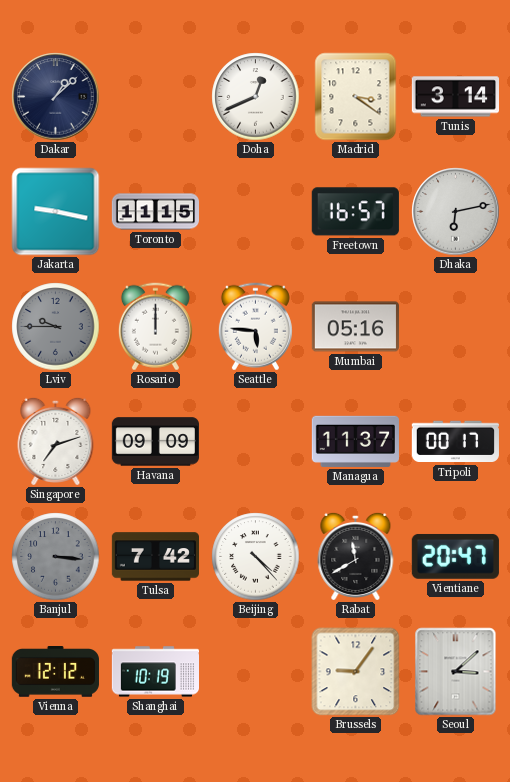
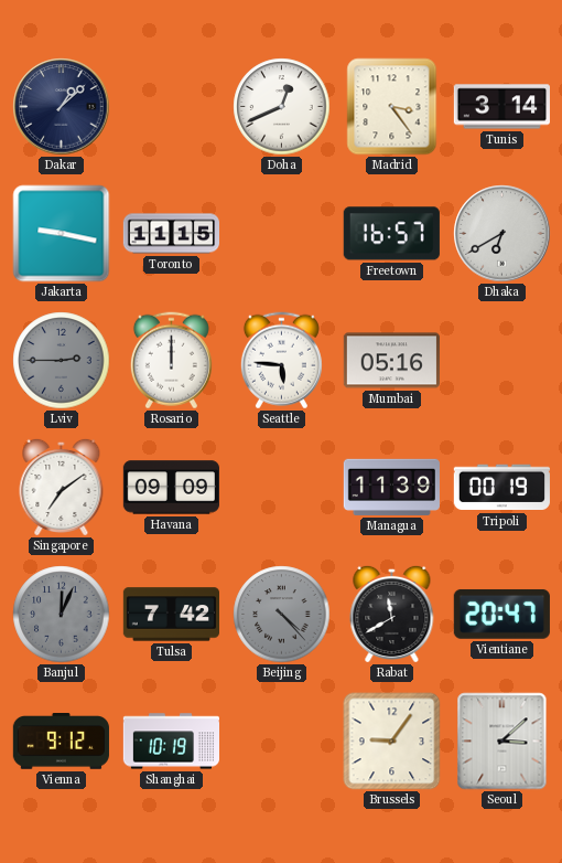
Madrid: 3:21 -> 3:24 (392, 107)
Dhaka: 6:13 -> 6:40 (502, 234)
Lviv: 9:45 -> 2:45 (62, 361)
Singapore: 7:12 -> 7:09 (62, 487)
Managua: 11:37 -> 11:39 (391, 487)
Tripoli: 00:17 -> 00:19 (501, 488)
Banjul: 3:16 -> 12:04 (62, 615)
Beijing dial: white -> grey (282, 615)
Vienna: 12:12 -> 9:12 (61, 742)
